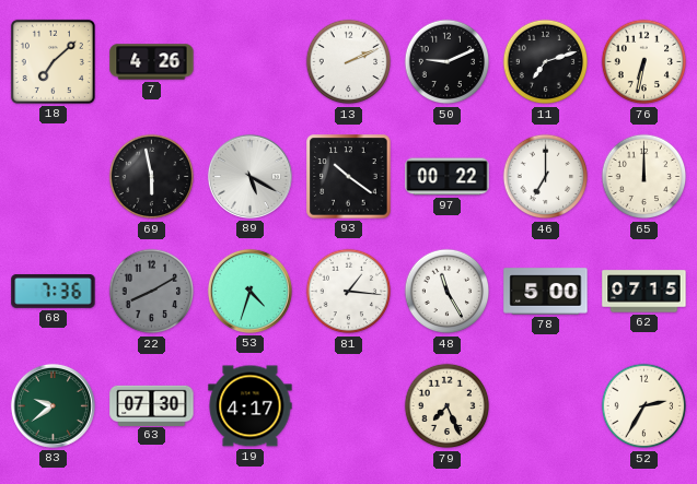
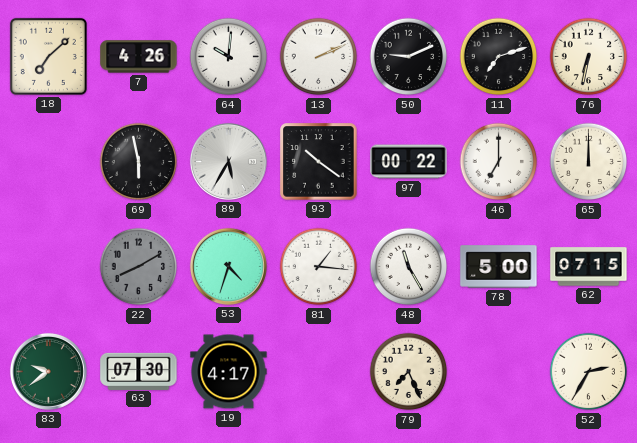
64: none -> 10:01 (229, 57)
89: 5:20 -> 5:35 (228, 161)
68: 7:36 -> none (54, 291)
